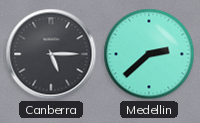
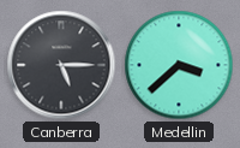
Medellin: 2:38 -> 3:38 (179, 65)
